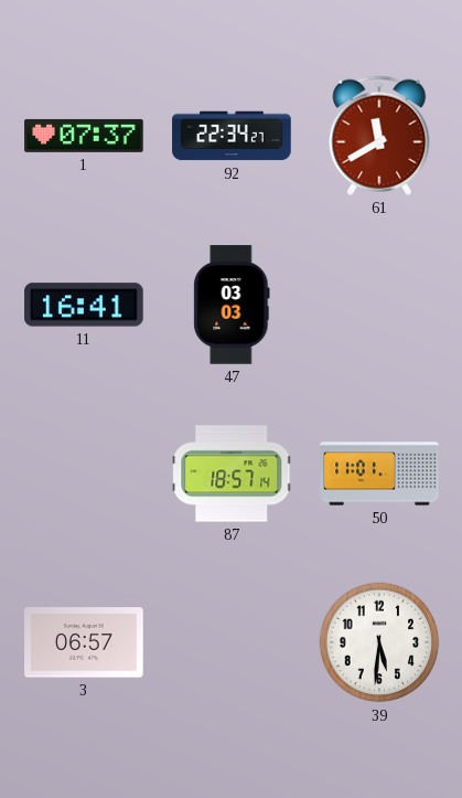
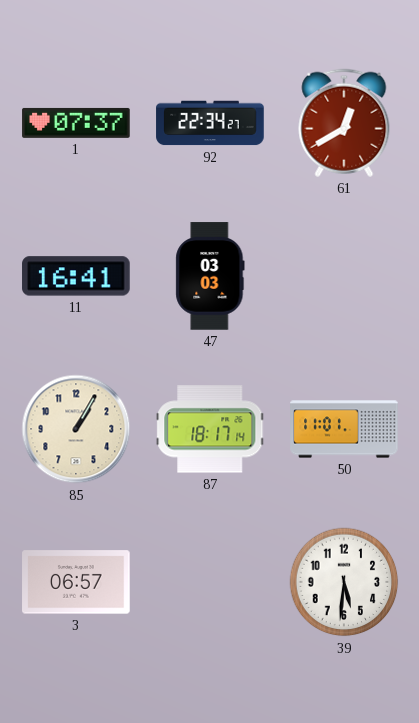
61: 11:40 -> 12:40 (344, 123)
85: none -> 1:05 (76, 429)
87: 18:57 -> 18:17 (210, 429)
